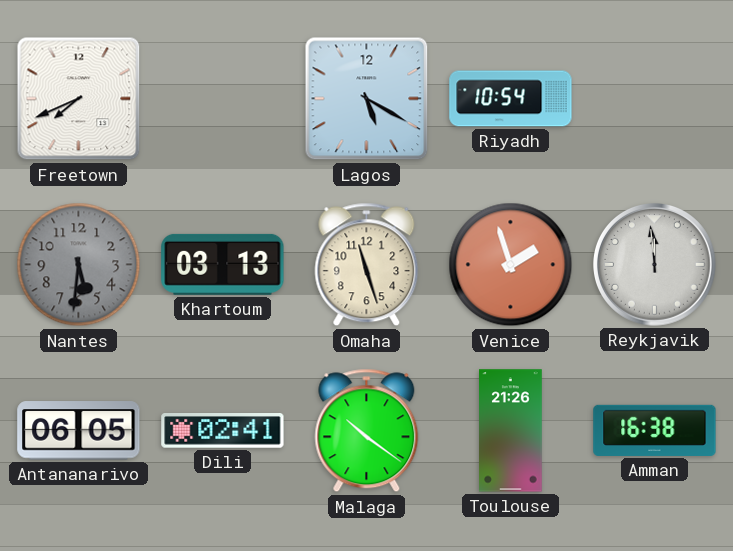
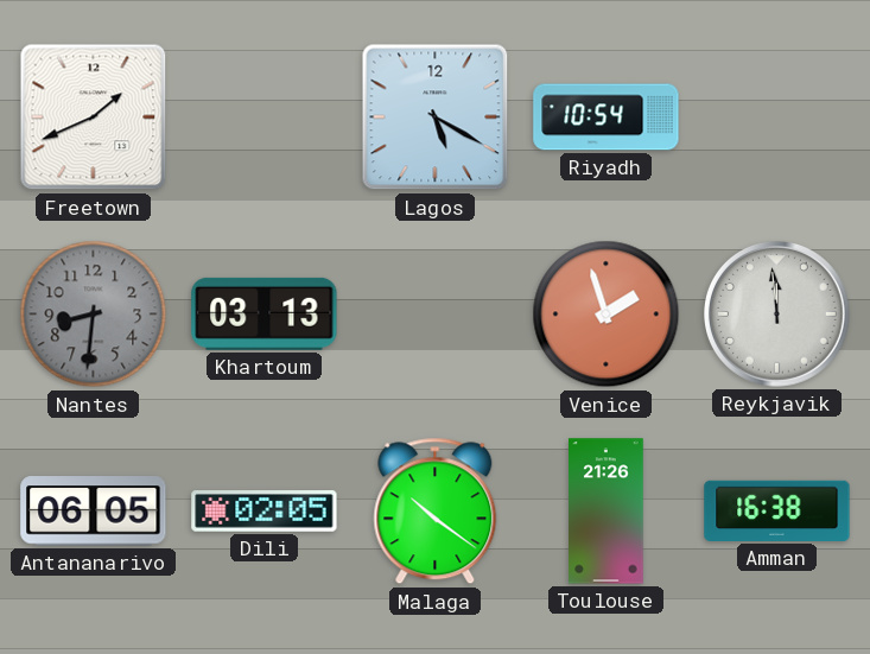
Freetown: 7:41 -> 1:41 (94, 118)
Nantes: 5:31 -> 8:31 (94, 315)
Omaha: 11:27 -> none (367, 265)
Dili: 02:41 -> 02:05 (265, 512)
